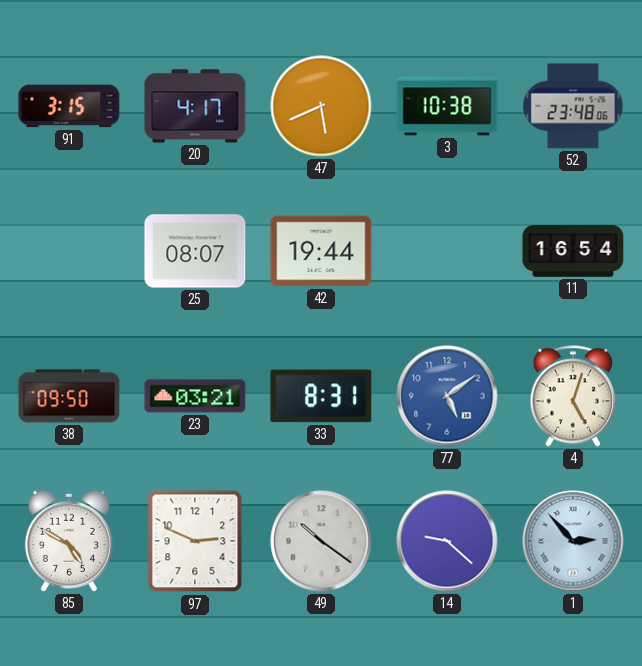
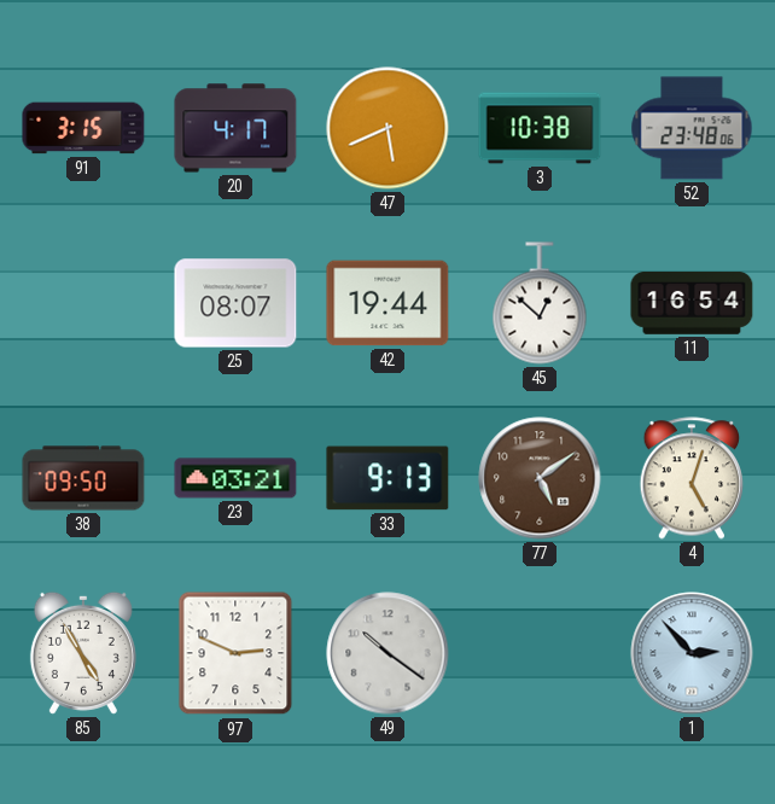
45: none -> 12:52 (540, 303)
33: 8:31 -> 9:13 (387, 478)
77 dial: blue -> brown (540, 478)
85: 4:50 -> 4:55 (83, 653)
14: 9:22 -> none (447, 541)
